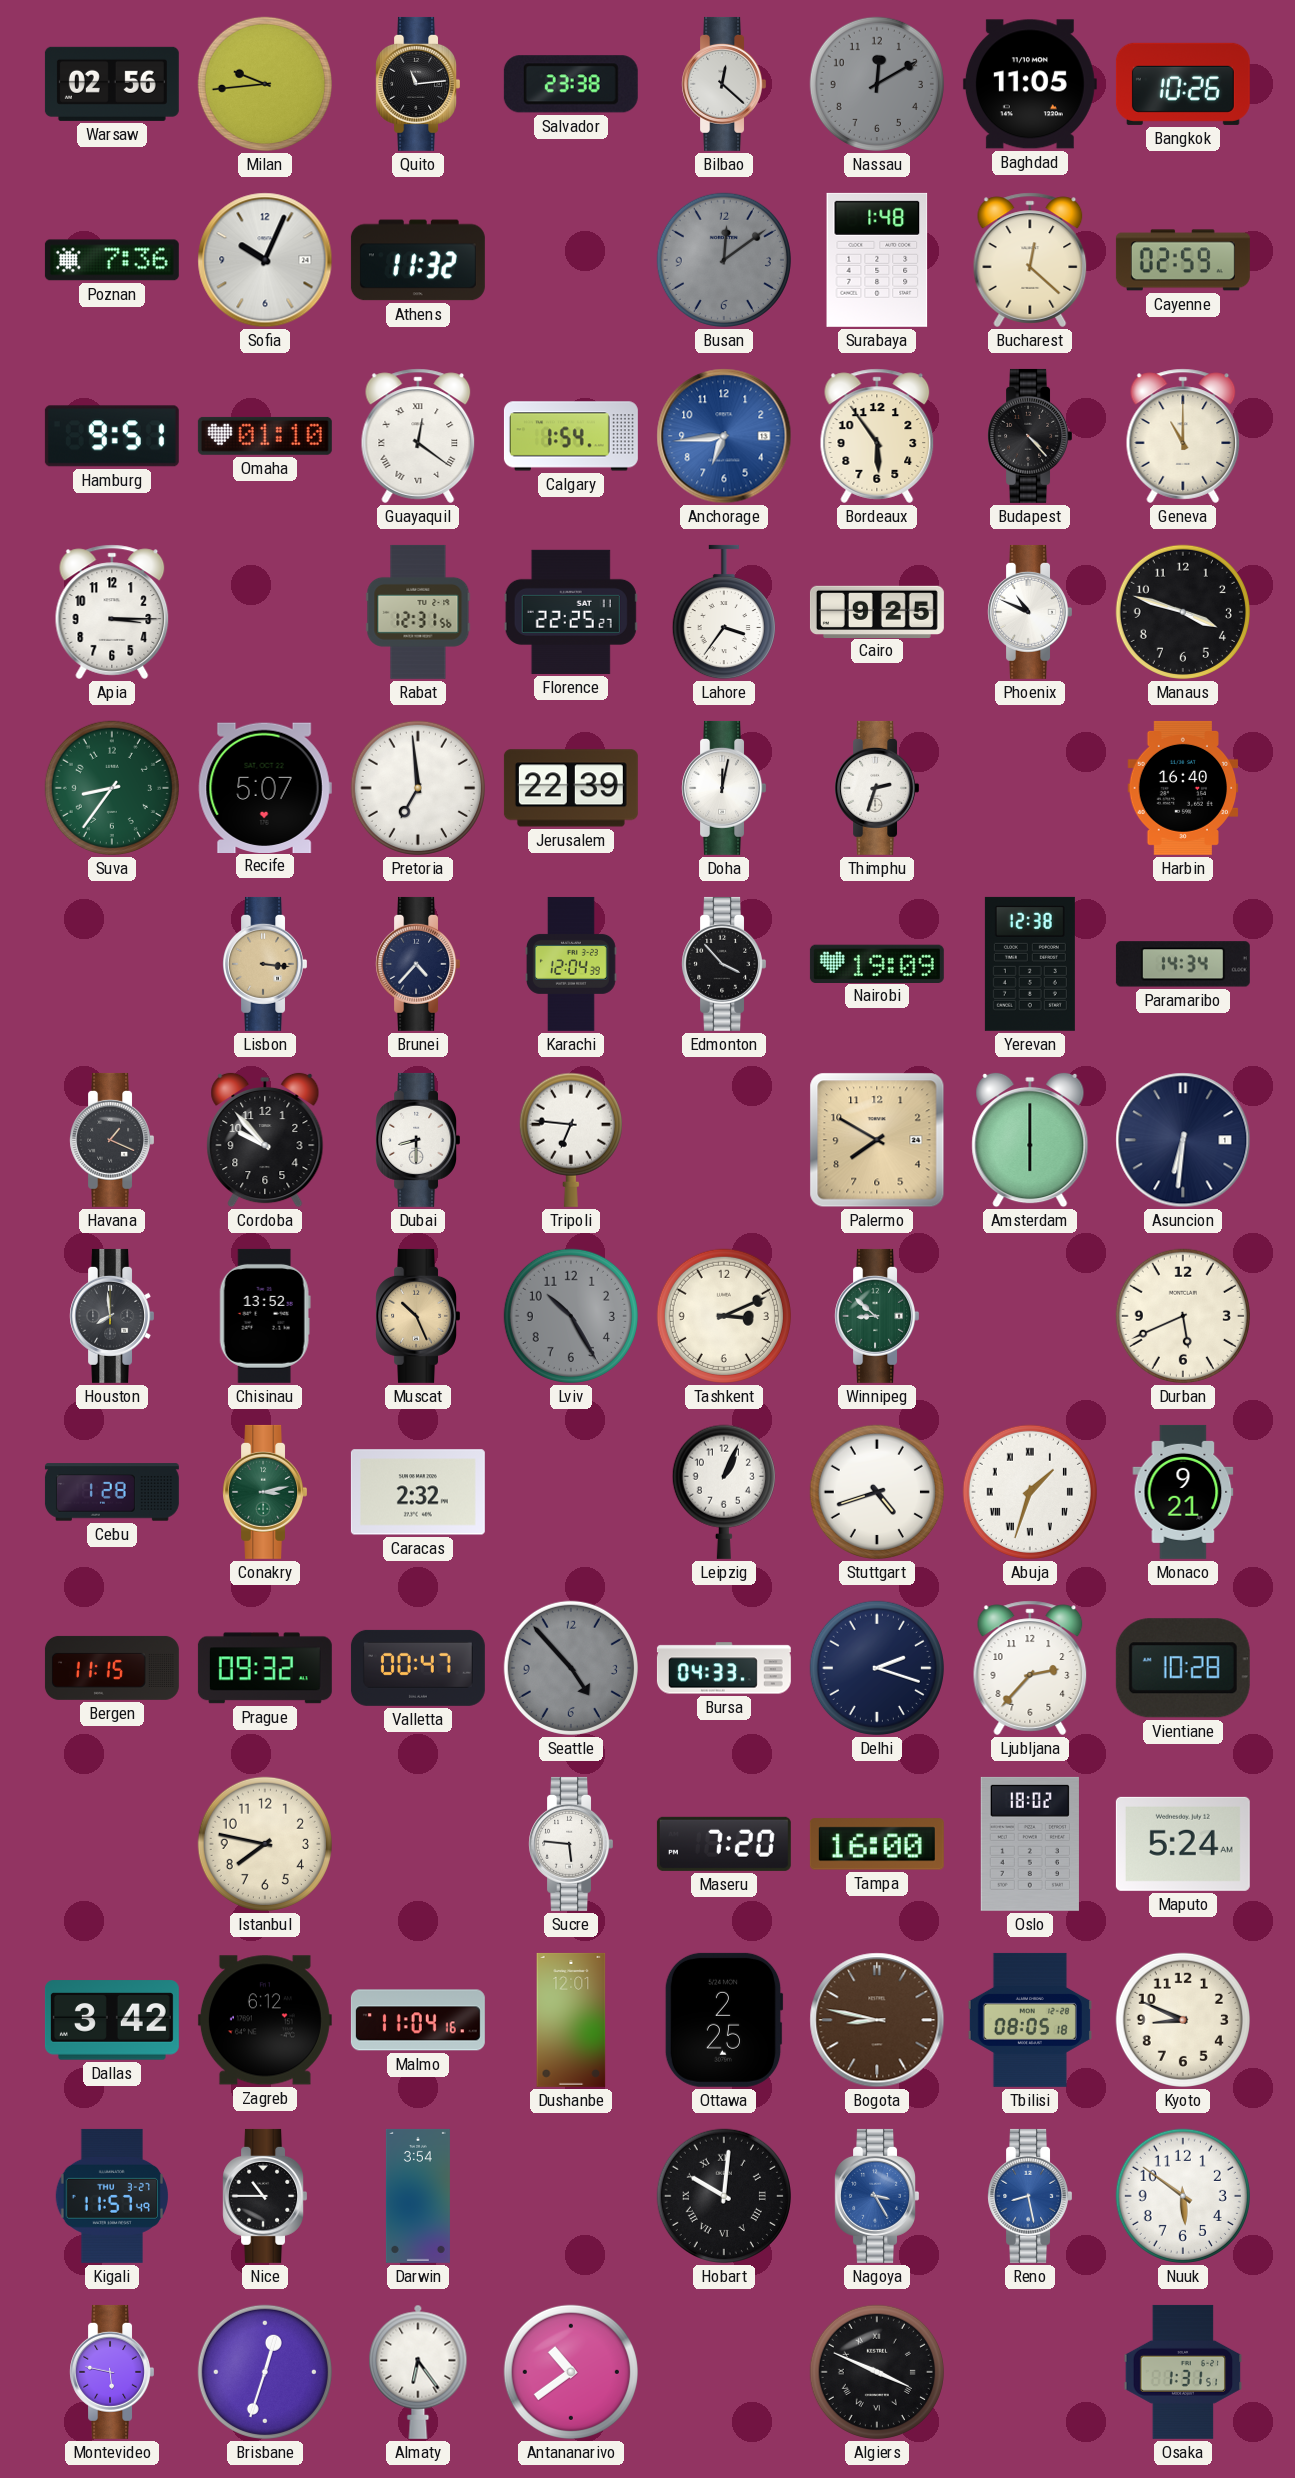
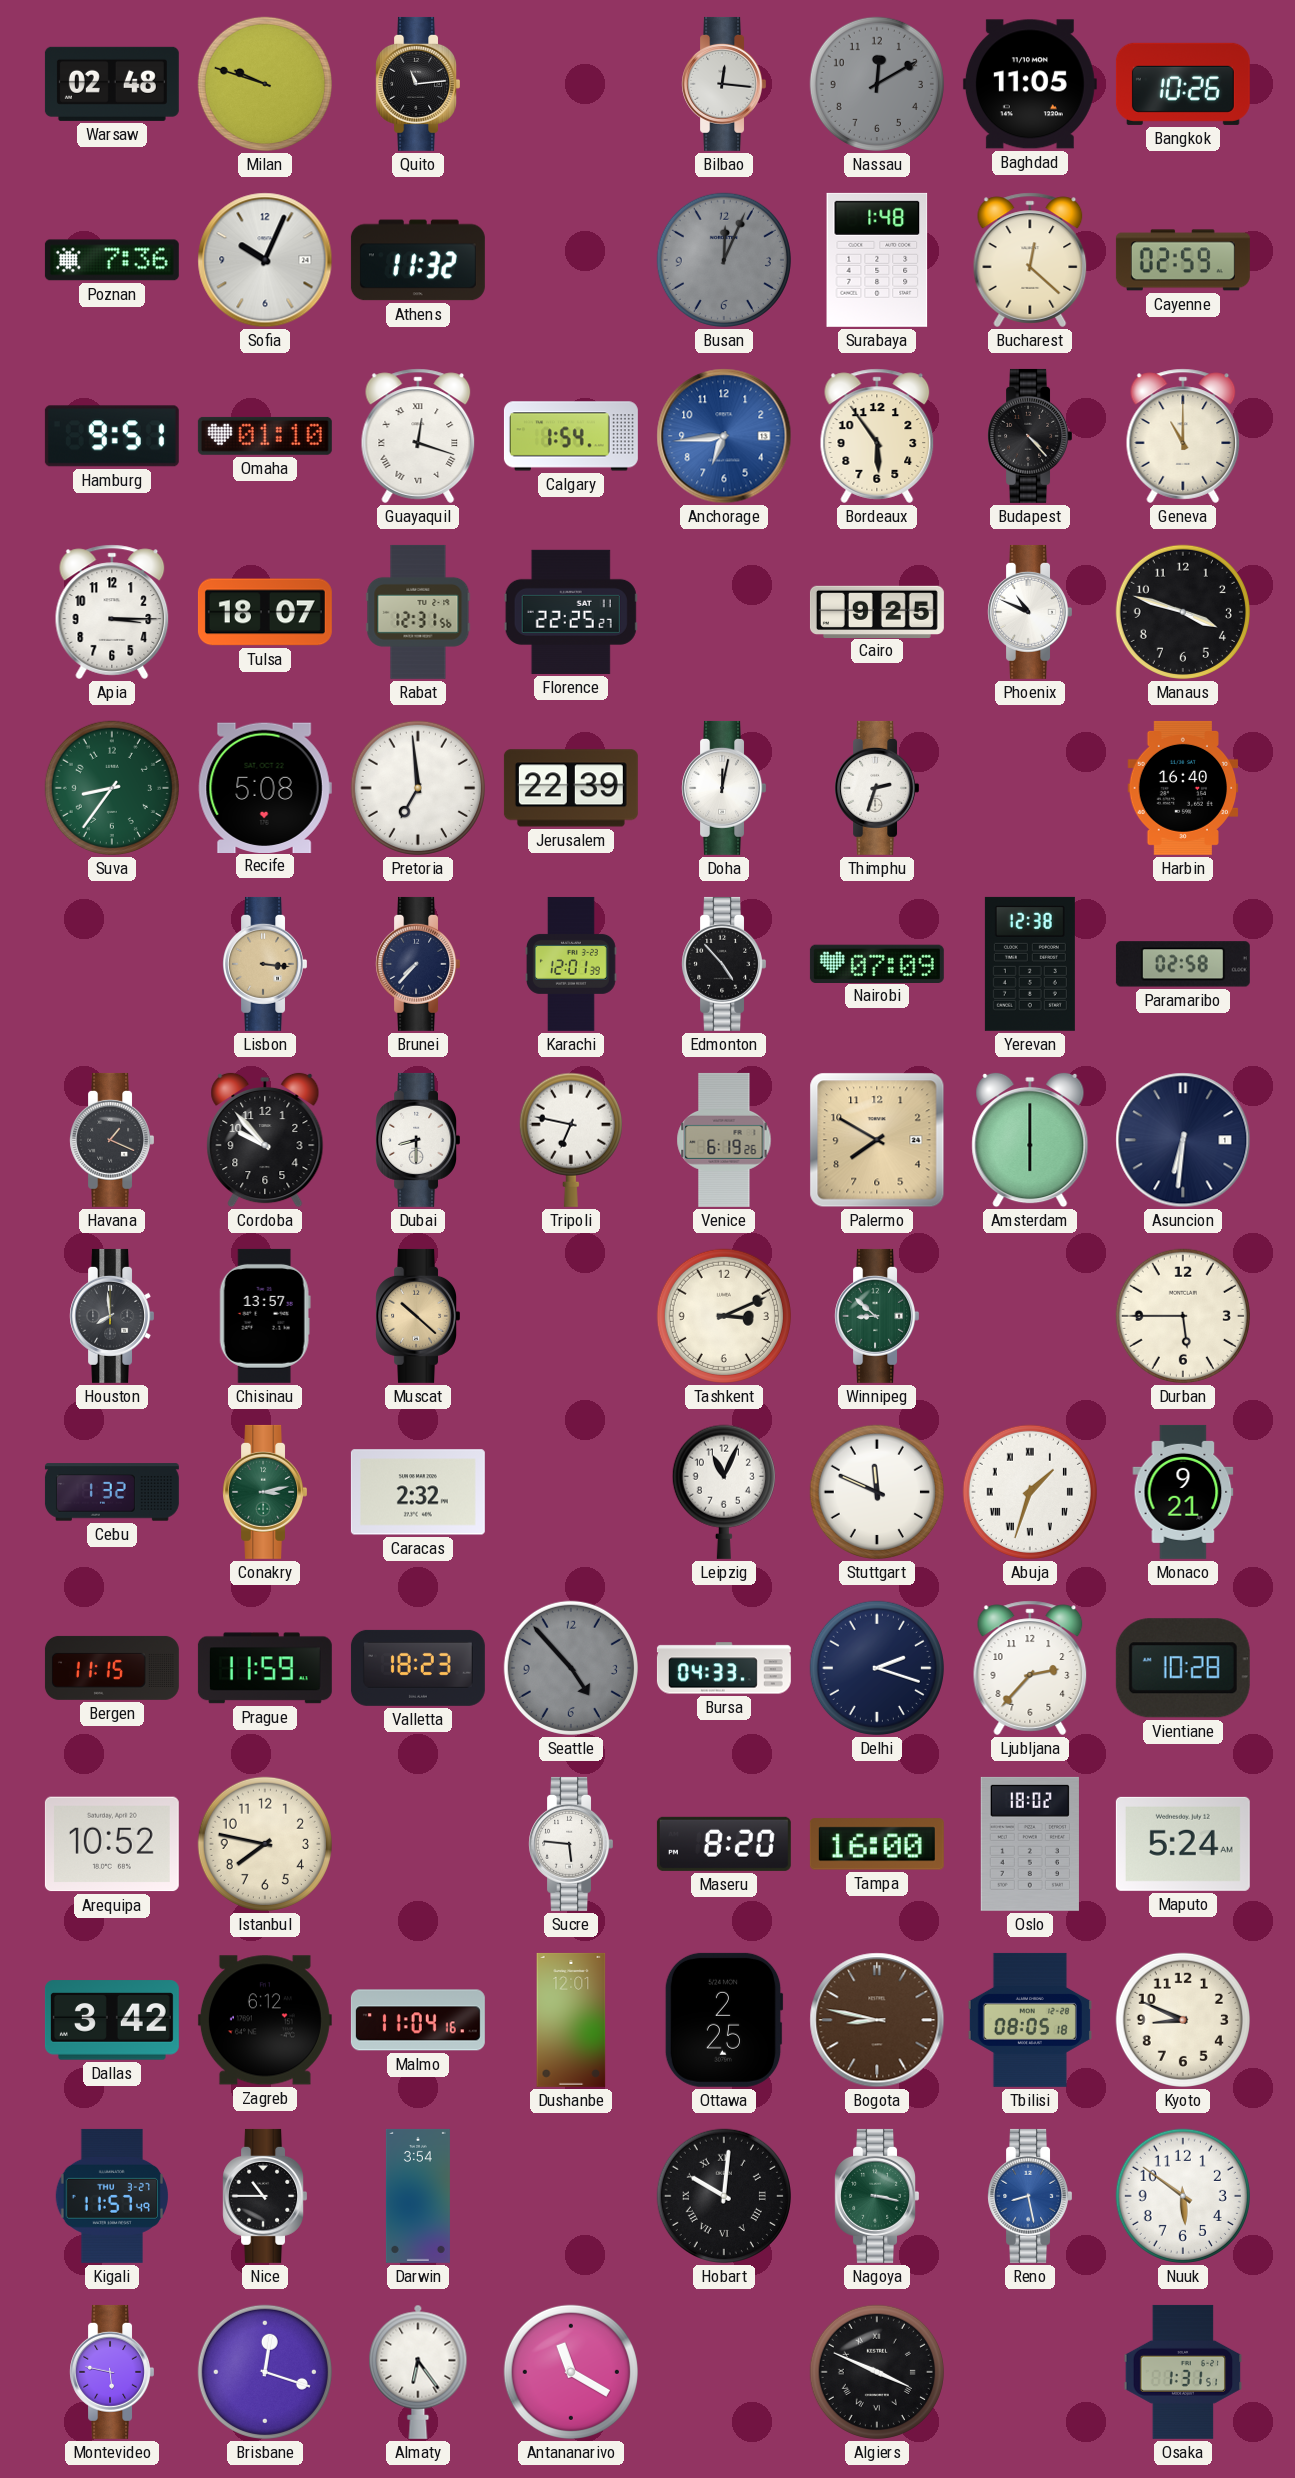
Warsaw: 02:56 -> 02:48 (112, 84)
Milan: 9:44 -> 9:48 (265, 84)
Salvador: 23:38 -> none (571, 84)
Bilbao: 12:22 -> 12:16 (723, 84)
Busan: 12:09 -> 12:04 (724, 260)
Guayaquil: 12:21 -> 12:18 (418, 436)
Tulsa: none -> 18:07 (265, 612)
Lahore: 3:36 -> none (724, 612)
Recife: 5:07 -> 5:08 (265, 787)
Brunei: 4:37 -> 7:37 (417, 964)
Karachi: 12:04 -> 12:01 (571, 964)
Edmonton: 3:53 -> 4:53 (723, 964)
Nairobi: 19:09 -> 07:09 (877, 963)
Paramaribo: 14:34 -> 02:58 (1183, 964)
Tripoli: 6:46 -> 6:47 (571, 1140)
Venice: none -> 6:19 (724, 1140)
Chisinau: 13:52 -> 13:57 (265, 1316)
Muscat: 10:26 -> 10:22 (417, 1316)
Lviv: 10:25 -> none (571, 1316)
Durban: 5:41 -> 5:45 (1183, 1316)
Cebu: 1:28 -> 1:32 (112, 1492)
Leipzig: 1:04 -> 11:04 (724, 1492)
Stuttgart: 4:42 -> 11:49 (877, 1492)
Prague: 09:32 -> 11:59 (265, 1668)
Valletta: 00:47 -> 18:23 (418, 1668)
Arequipa: none -> 10:52 (112, 1844)
Maseru: 7:20 -> 8:20 (724, 1844)
Nagoya: 3:25 -> 3:17 (876, 2196)
Nagoya dial: blue -> green (876, 2196)
Brisbane: 12:33 -> 12:18 (265, 2372)
Antananarivo: 10:39 -> 11:20 (571, 2372)
